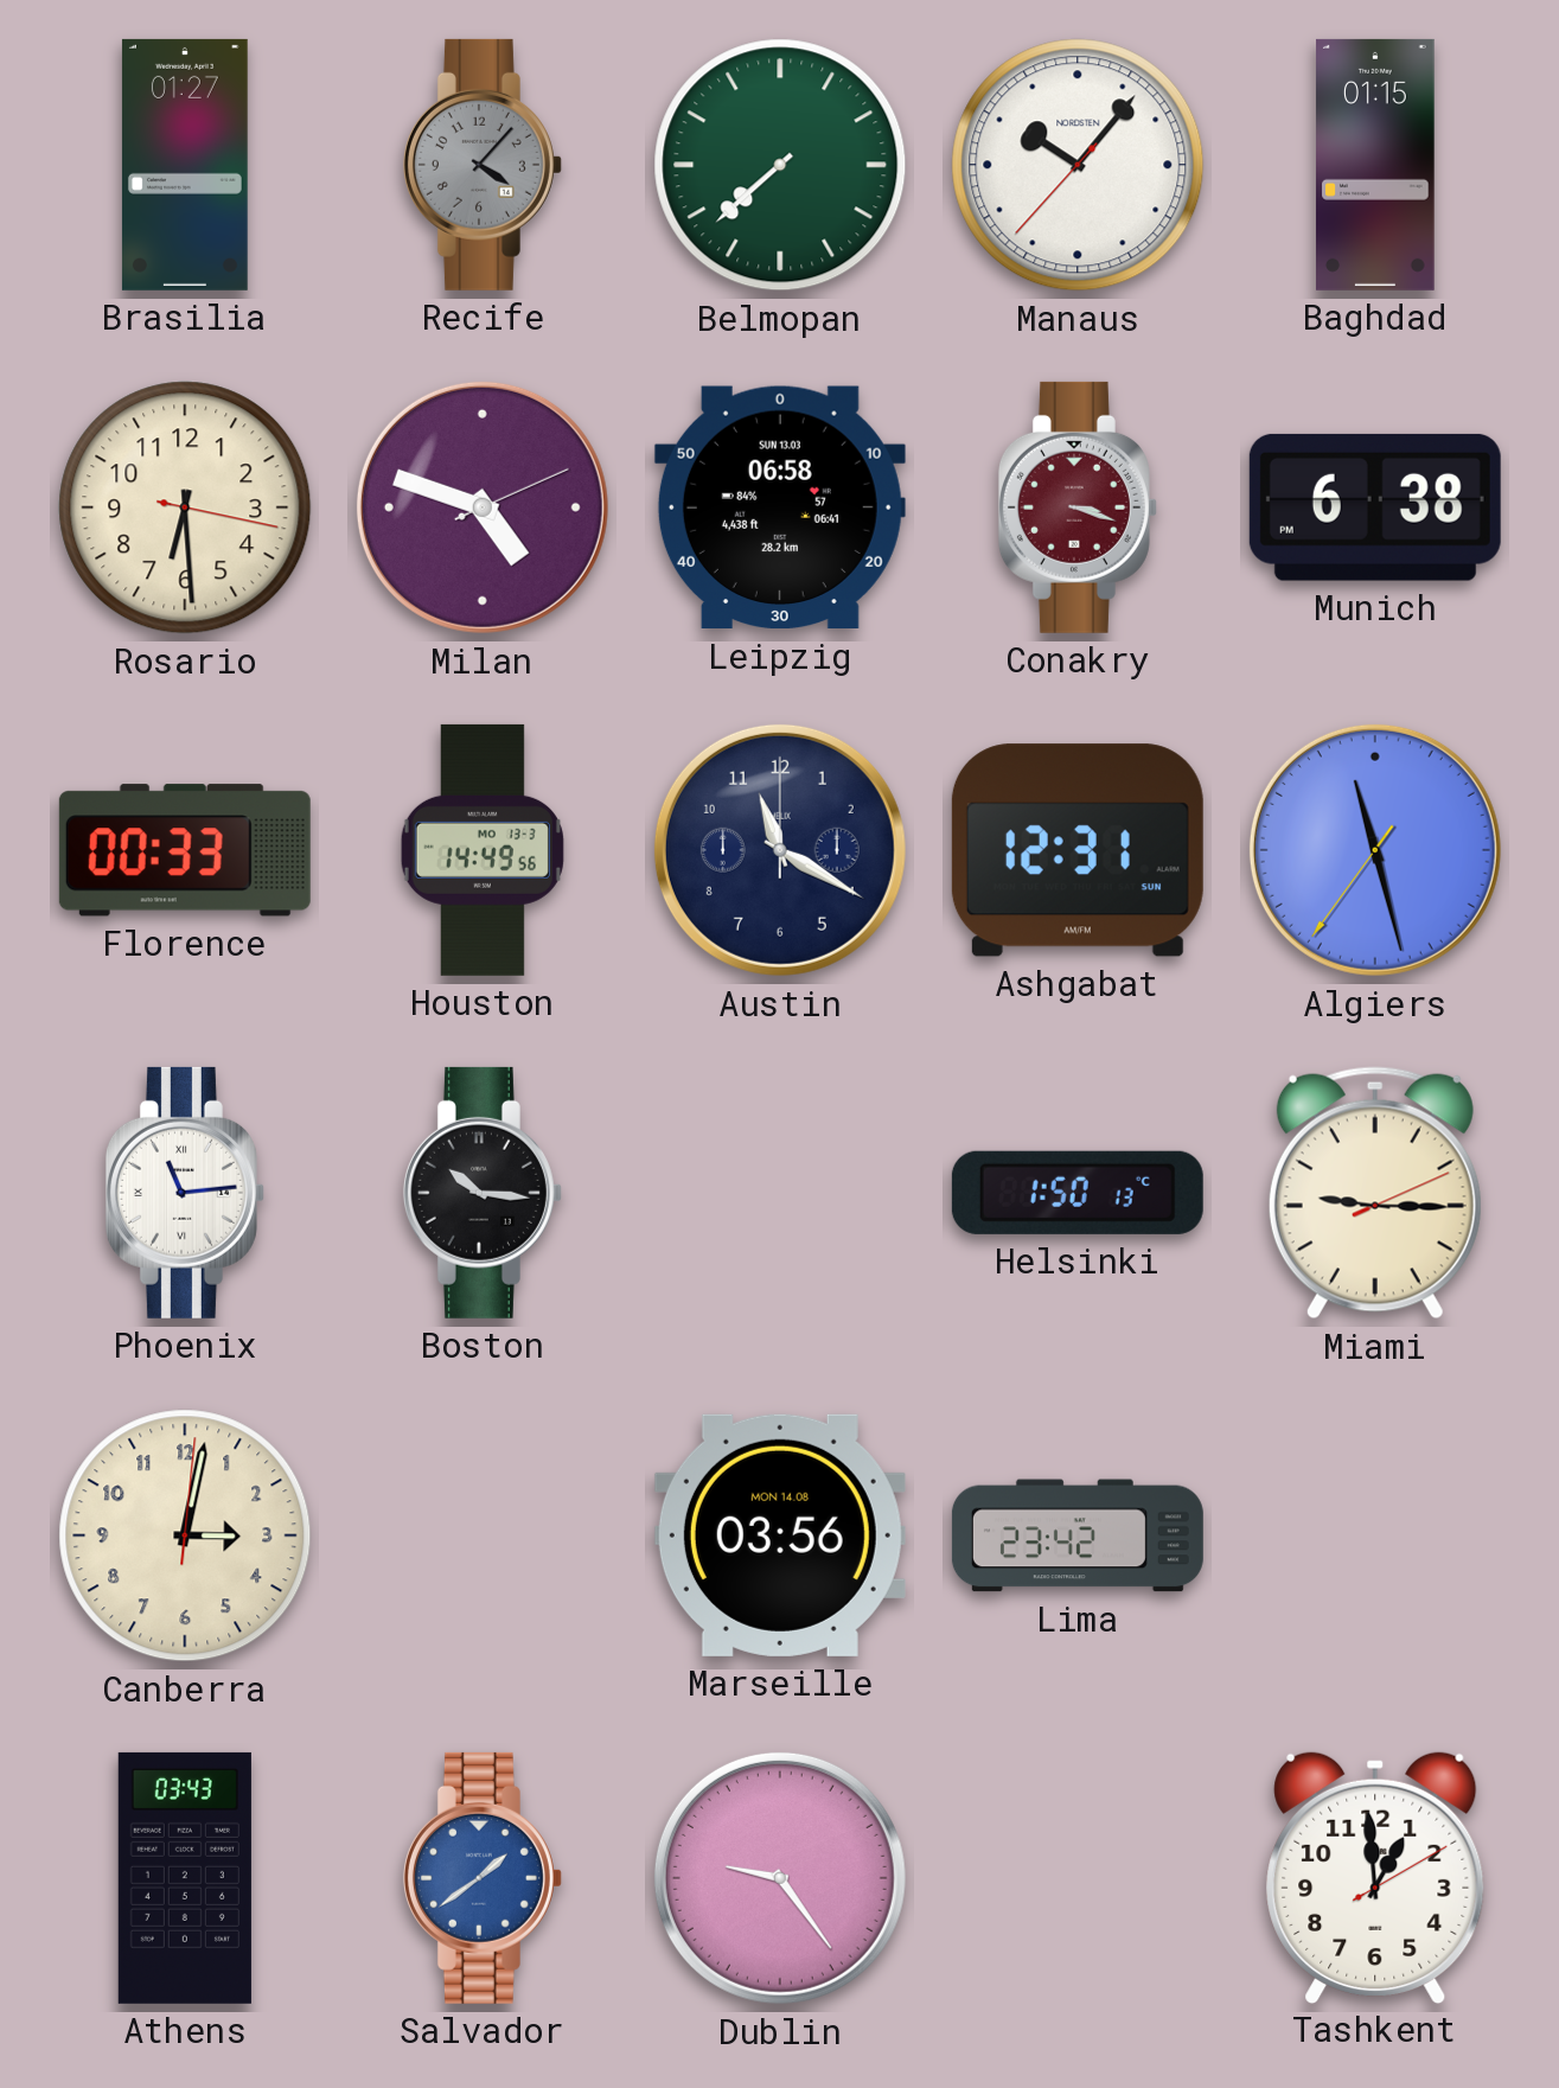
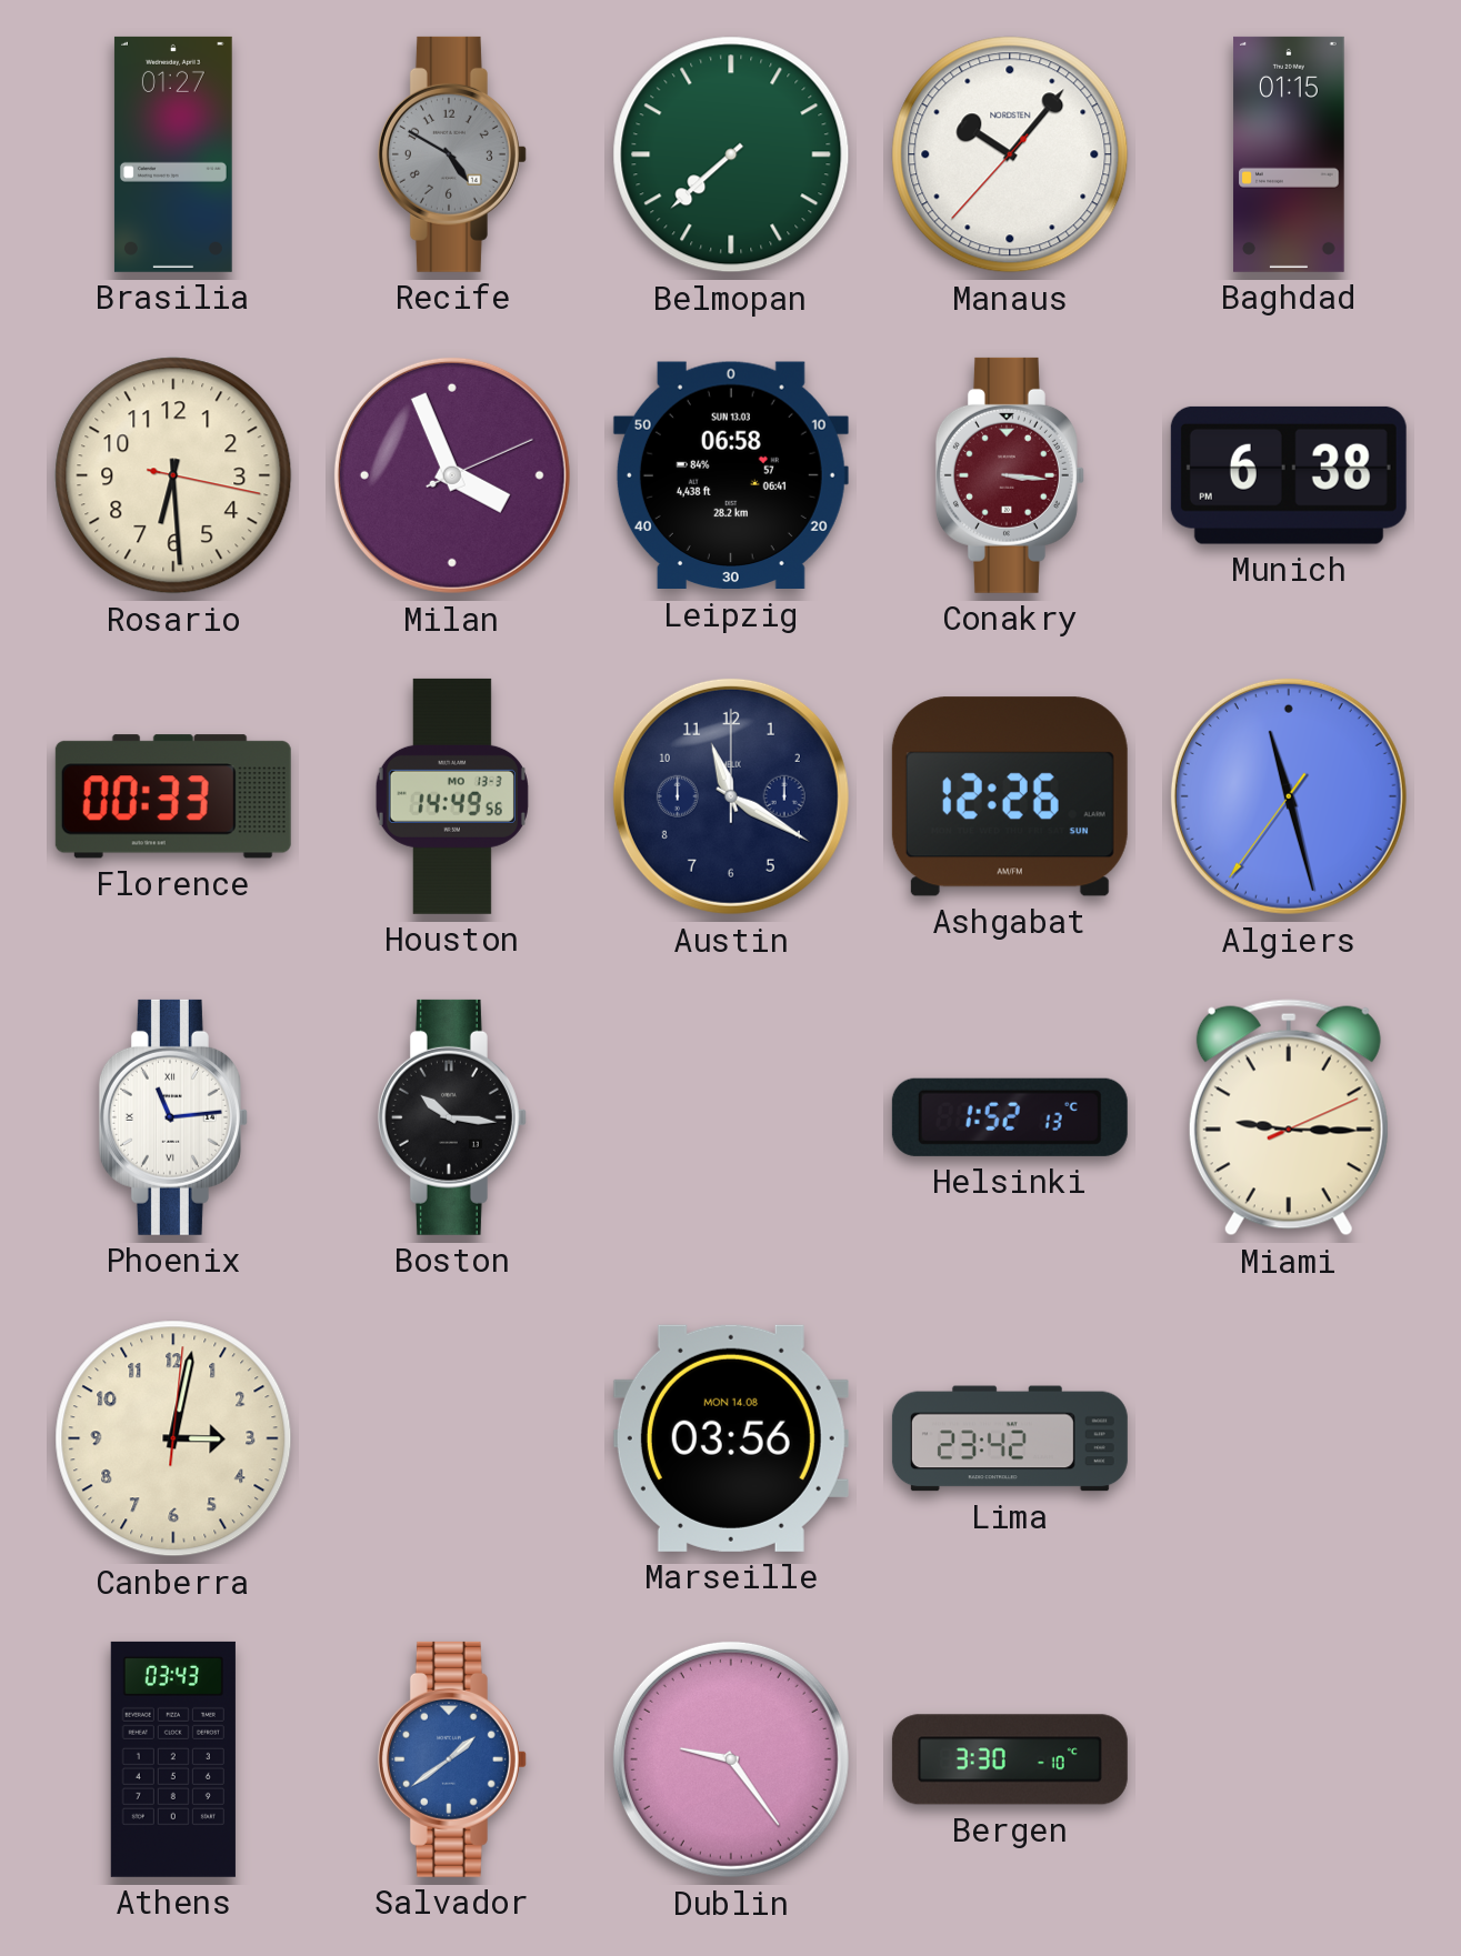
Recife: 4:07 -> 4:50 (452, 154)
Milan: 4:48 -> 3:56 (452, 475)
Conakry: 3:18 -> 3:16 (1010, 475)
Ashgabat: 12:31 -> 12:26 (1010, 796)
Helsinki: 1:50 -> 1:52 (1010, 1117)
Bergen: none -> 3:30 (1010, 1759)
Tashkent: 12:59 -> none (1375, 1877)
